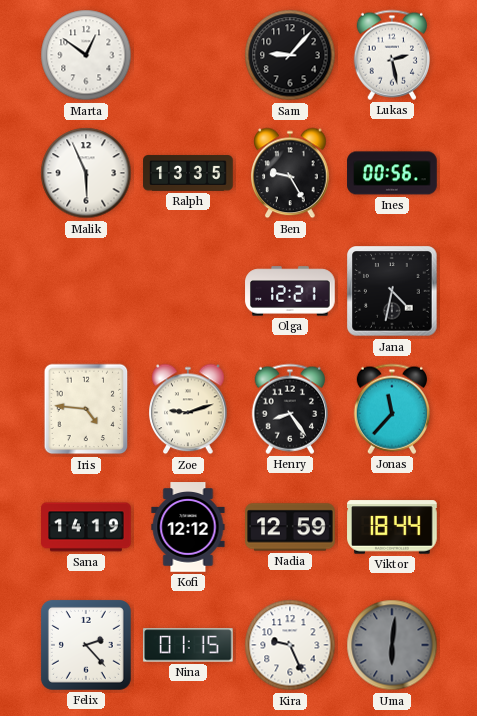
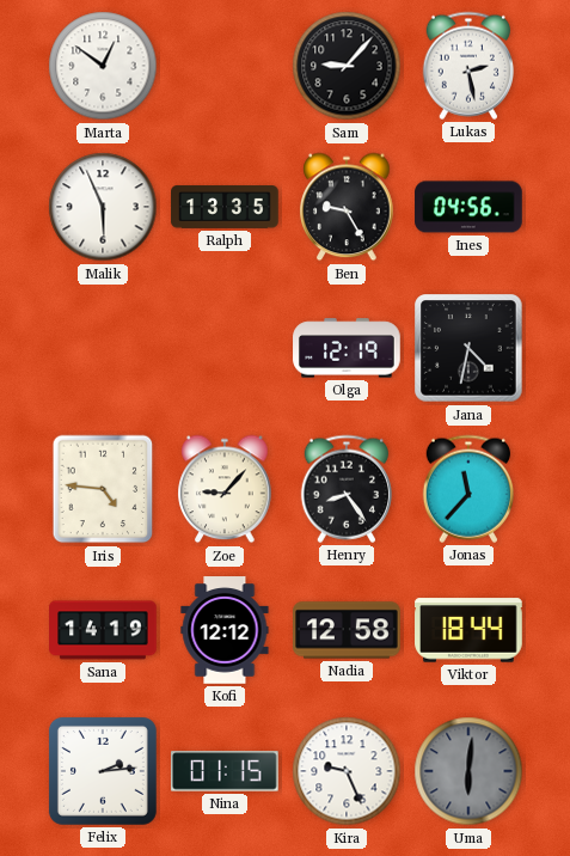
Ines: 00:56 -> 04:56 (468, 207)
Olga: 12:21 -> 12:19 (347, 348)
Zoe: 9:12 -> 9:07 (225, 489)
Nadia: 12:59 -> 12:58 (347, 630)
Felix: 2:23 -> 2:14 (103, 771)
